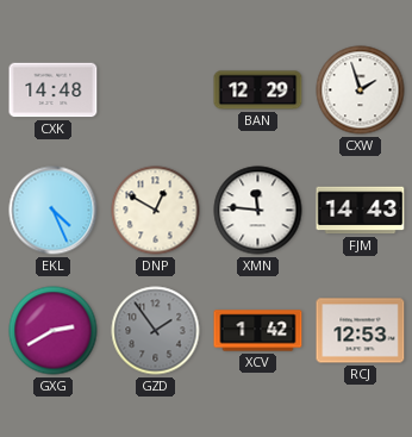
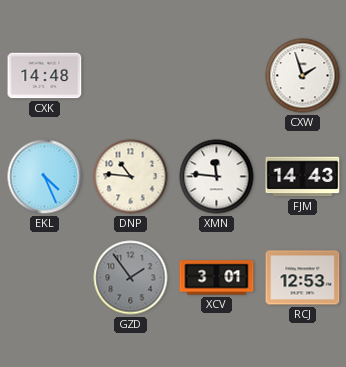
BAN: 12:29 -> none (258, 90)
DNP: 12:50 -> 10:46 (131, 177)
GXG: 2:40 -> none (54, 331)
XCV: 1:42 -> 3:01 (217, 278)
